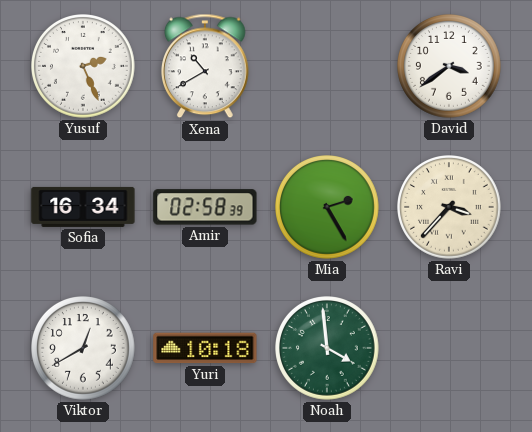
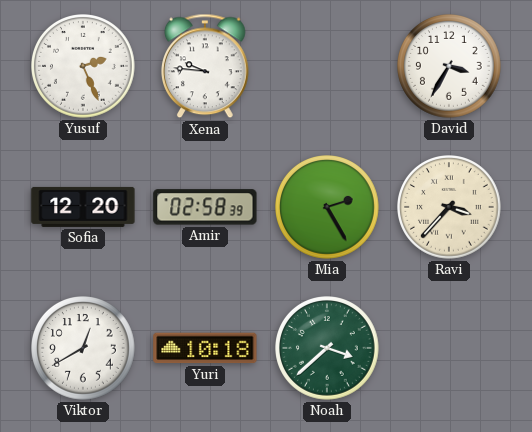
Xena: 10:40 -> 9:46 (206, 66)
David: 3:39 -> 3:35 (450, 67)
Sofia: 16:34 -> 12:20 (83, 207)
Noah: 3:59 -> 3:38 (328, 349)
